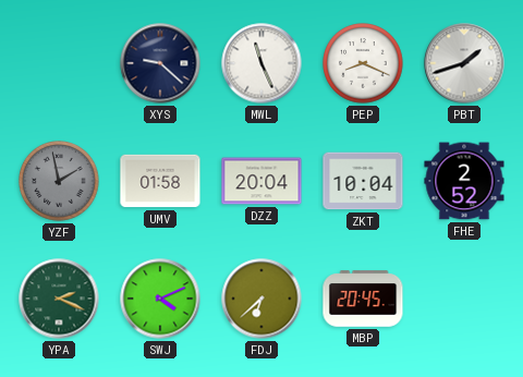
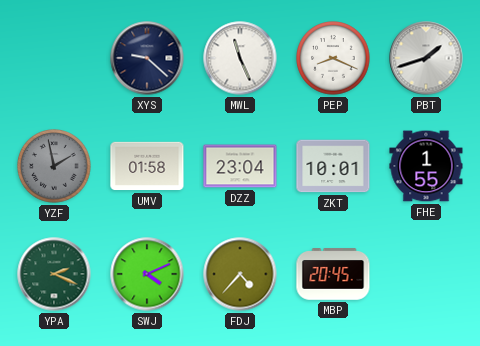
DZZ: 20:04 -> 23:04 (240, 166)
ZKT: 10:04 -> 10:01 (333, 166)
FHE: 2:52 -> 1:55 (426, 166)
FDJ: 6:38 -> 4:37 (240, 274)
